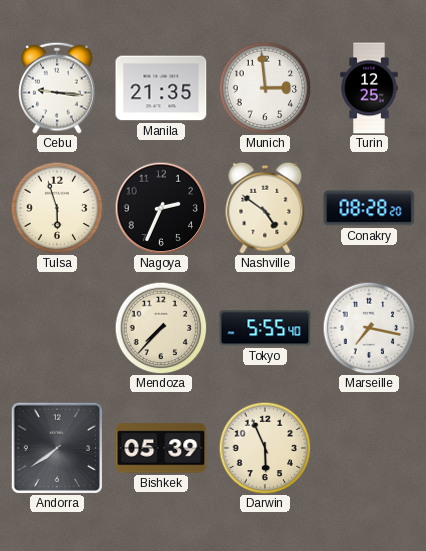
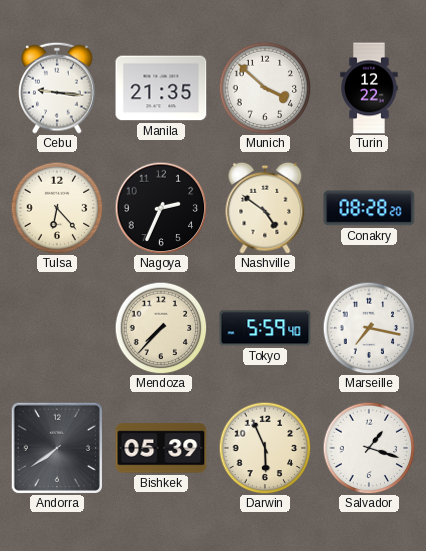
Munich: 2:59 -> 3:52 (265, 88)
Turin: 12:25 -> 12:22 (369, 88)
Tulsa: 5:57 -> 6:23 (57, 208)
Tokyo: 5:55 -> 5:59 (265, 328)
Salvador: none -> 1:18 (369, 448)
